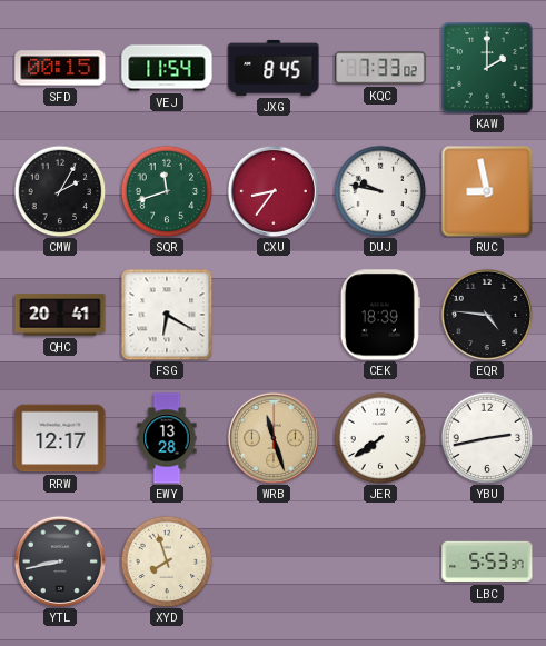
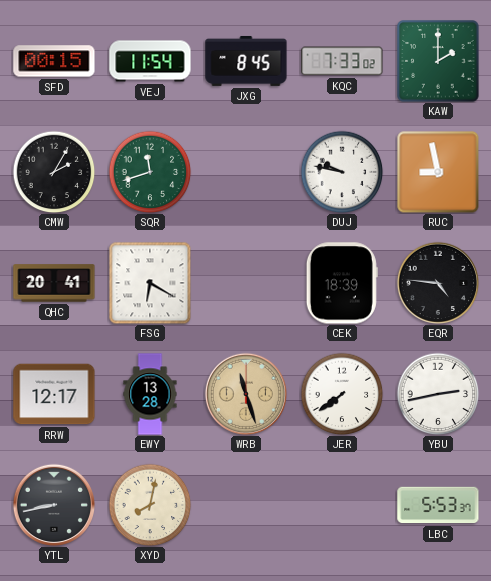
CXU: 8:36 -> none (272, 190)
XYD: 7:57 -> 8:02 (150, 505)
